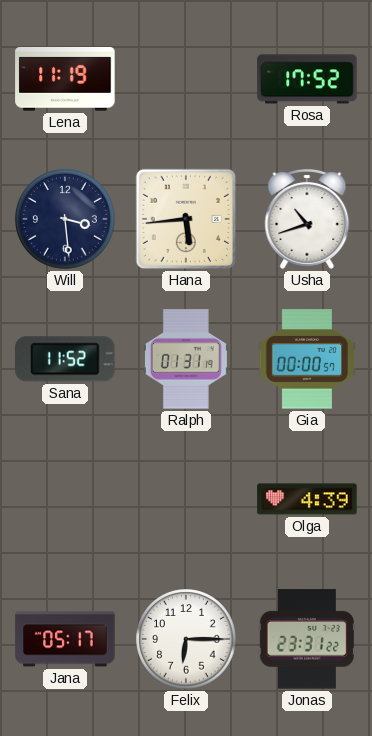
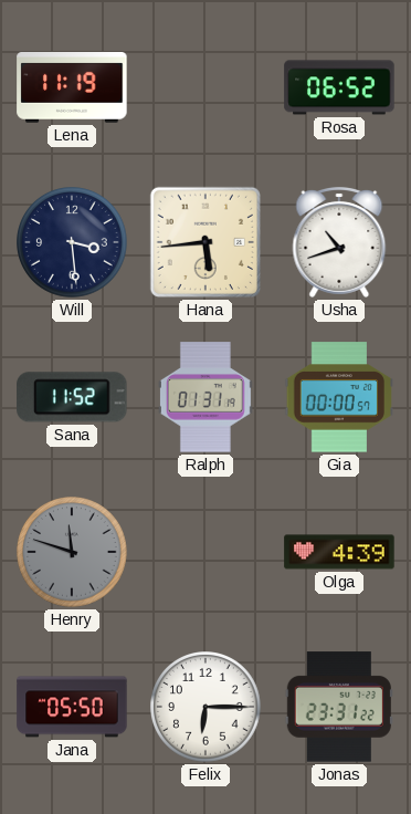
Rosa: 17:52 -> 06:52 (339, 87)
Henry: none -> 11:48 (73, 553)
Jana: 05:17 -> 05:50 (72, 707)
